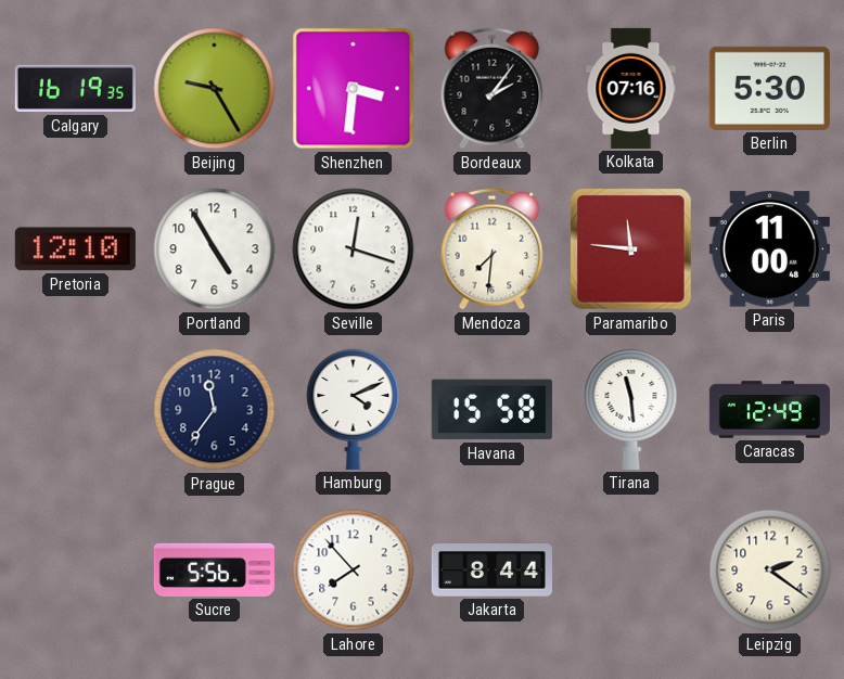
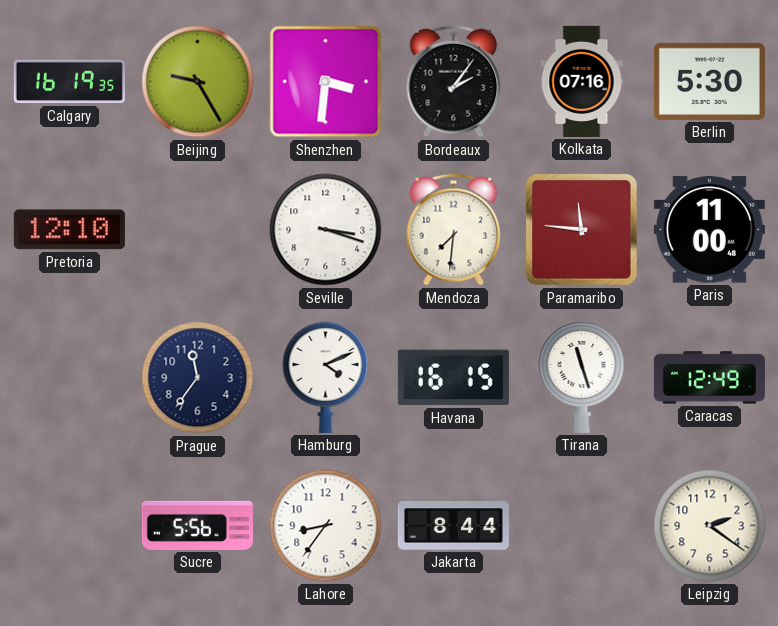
Portland: 4:55 -> none (215, 249)
Seville: 12:18 -> 3:18 (326, 230)
Havana: 15:58 -> 16:15 (453, 378)
Tirana: 11:29 -> 11:27 (582, 377)
Lahore: 7:53 -> 8:36 (326, 526)
